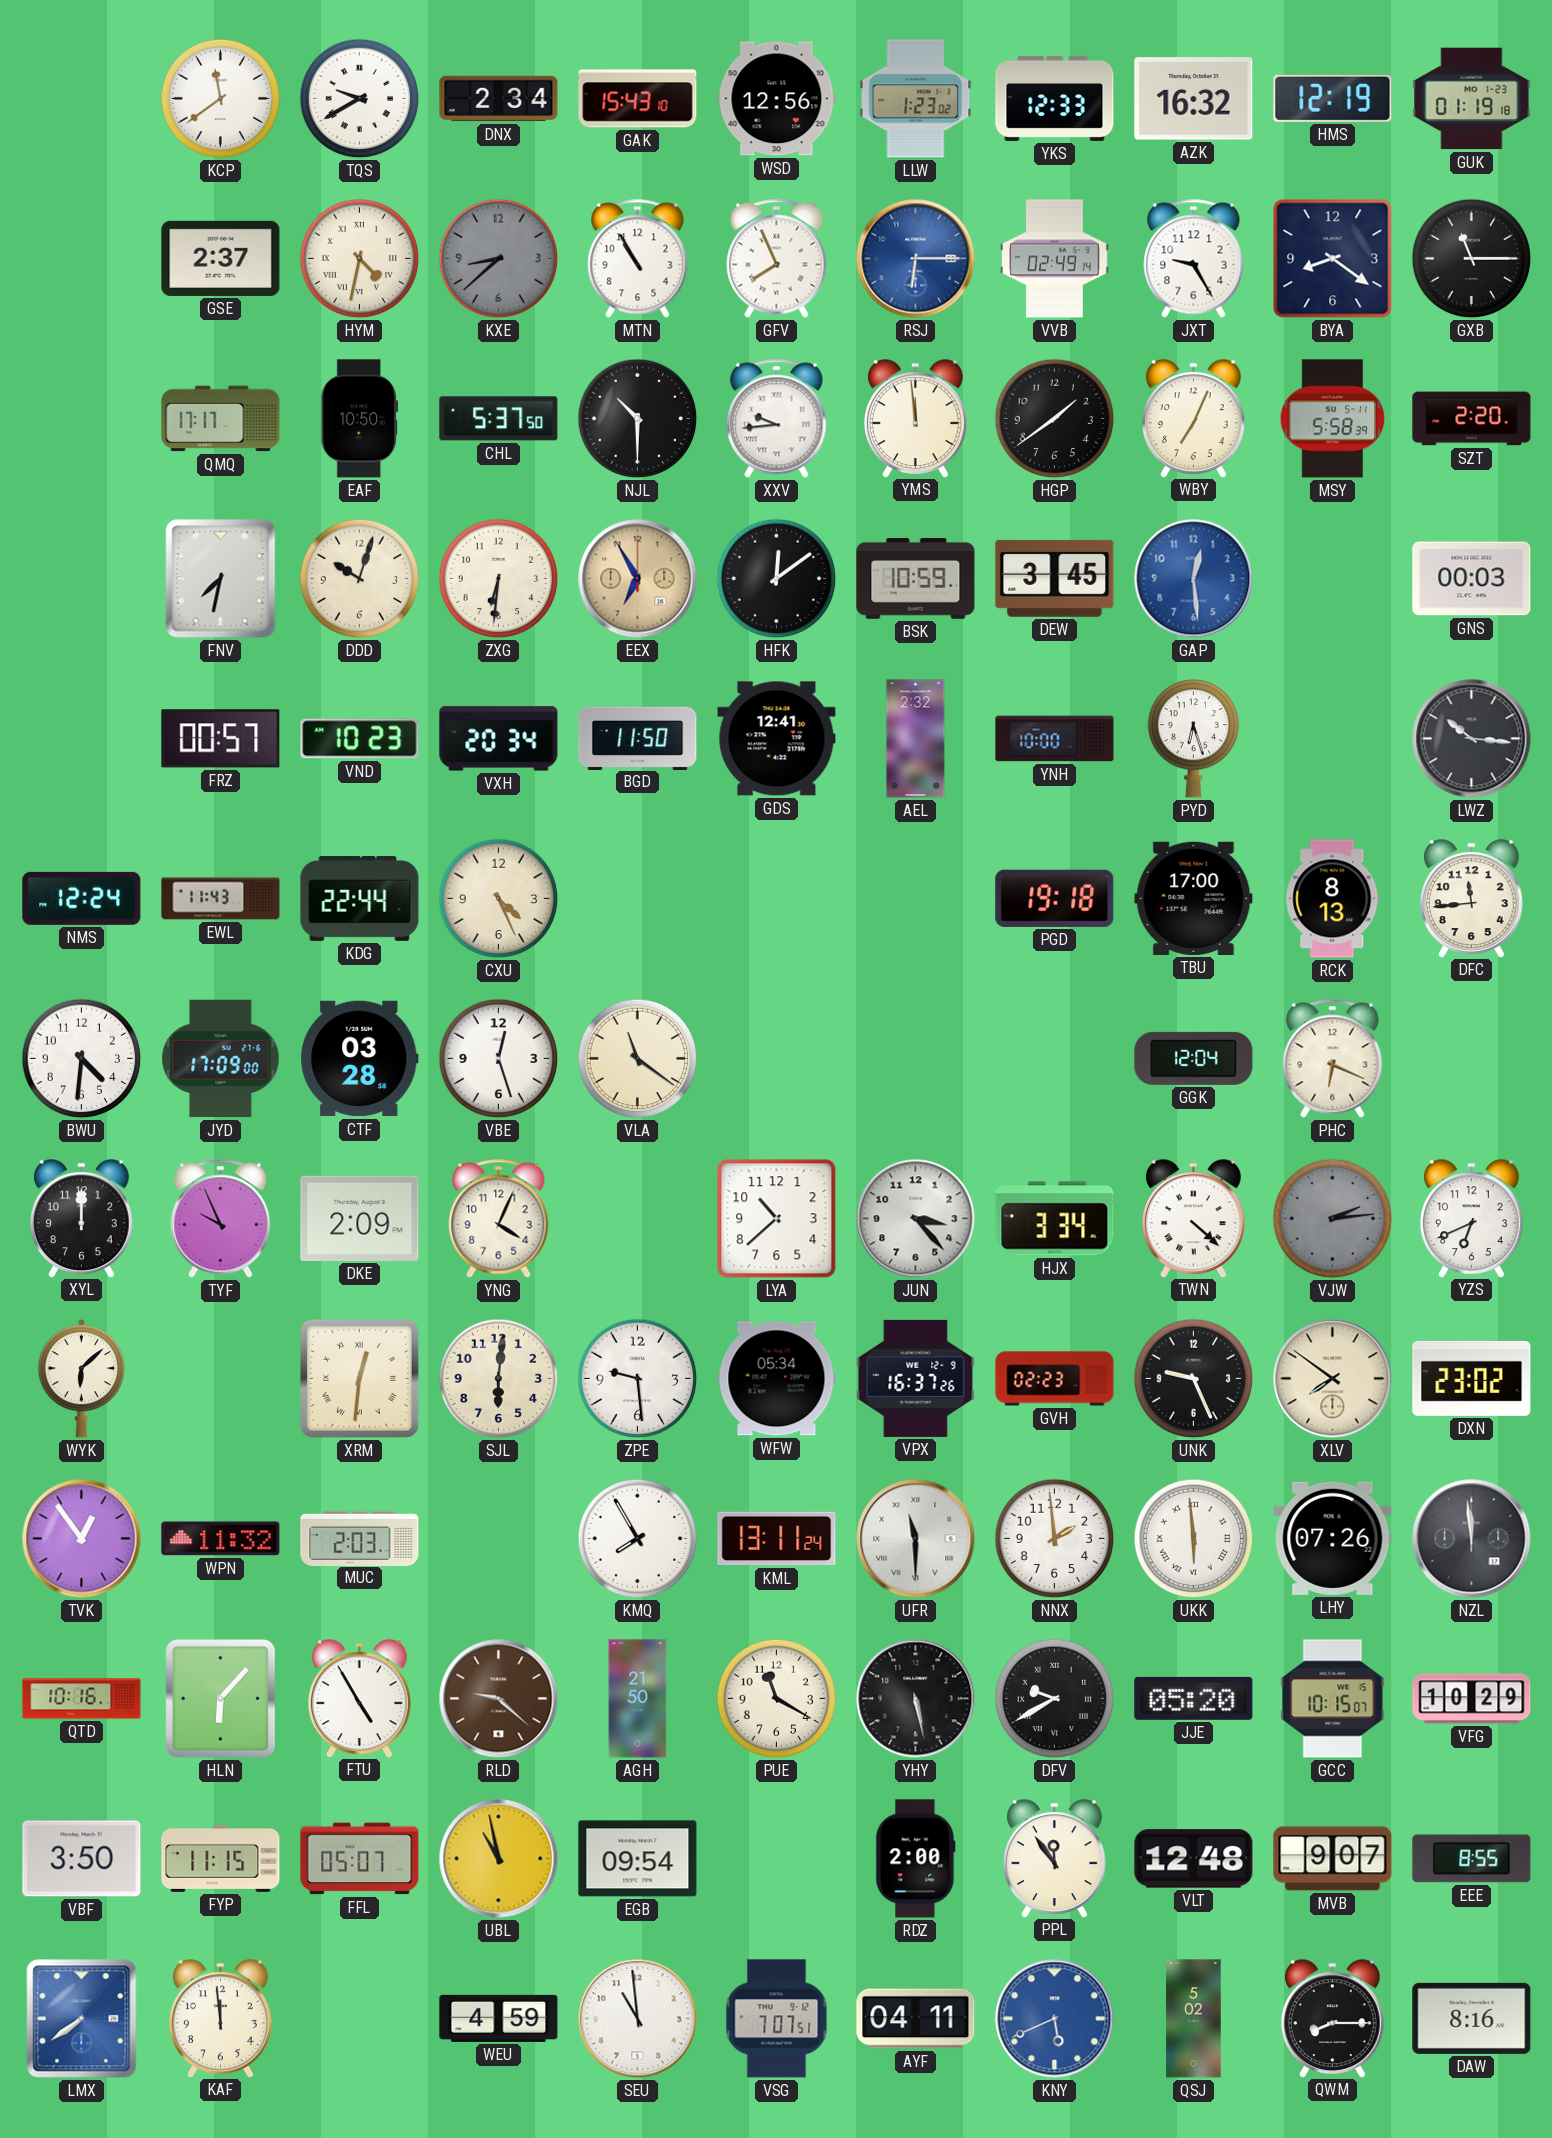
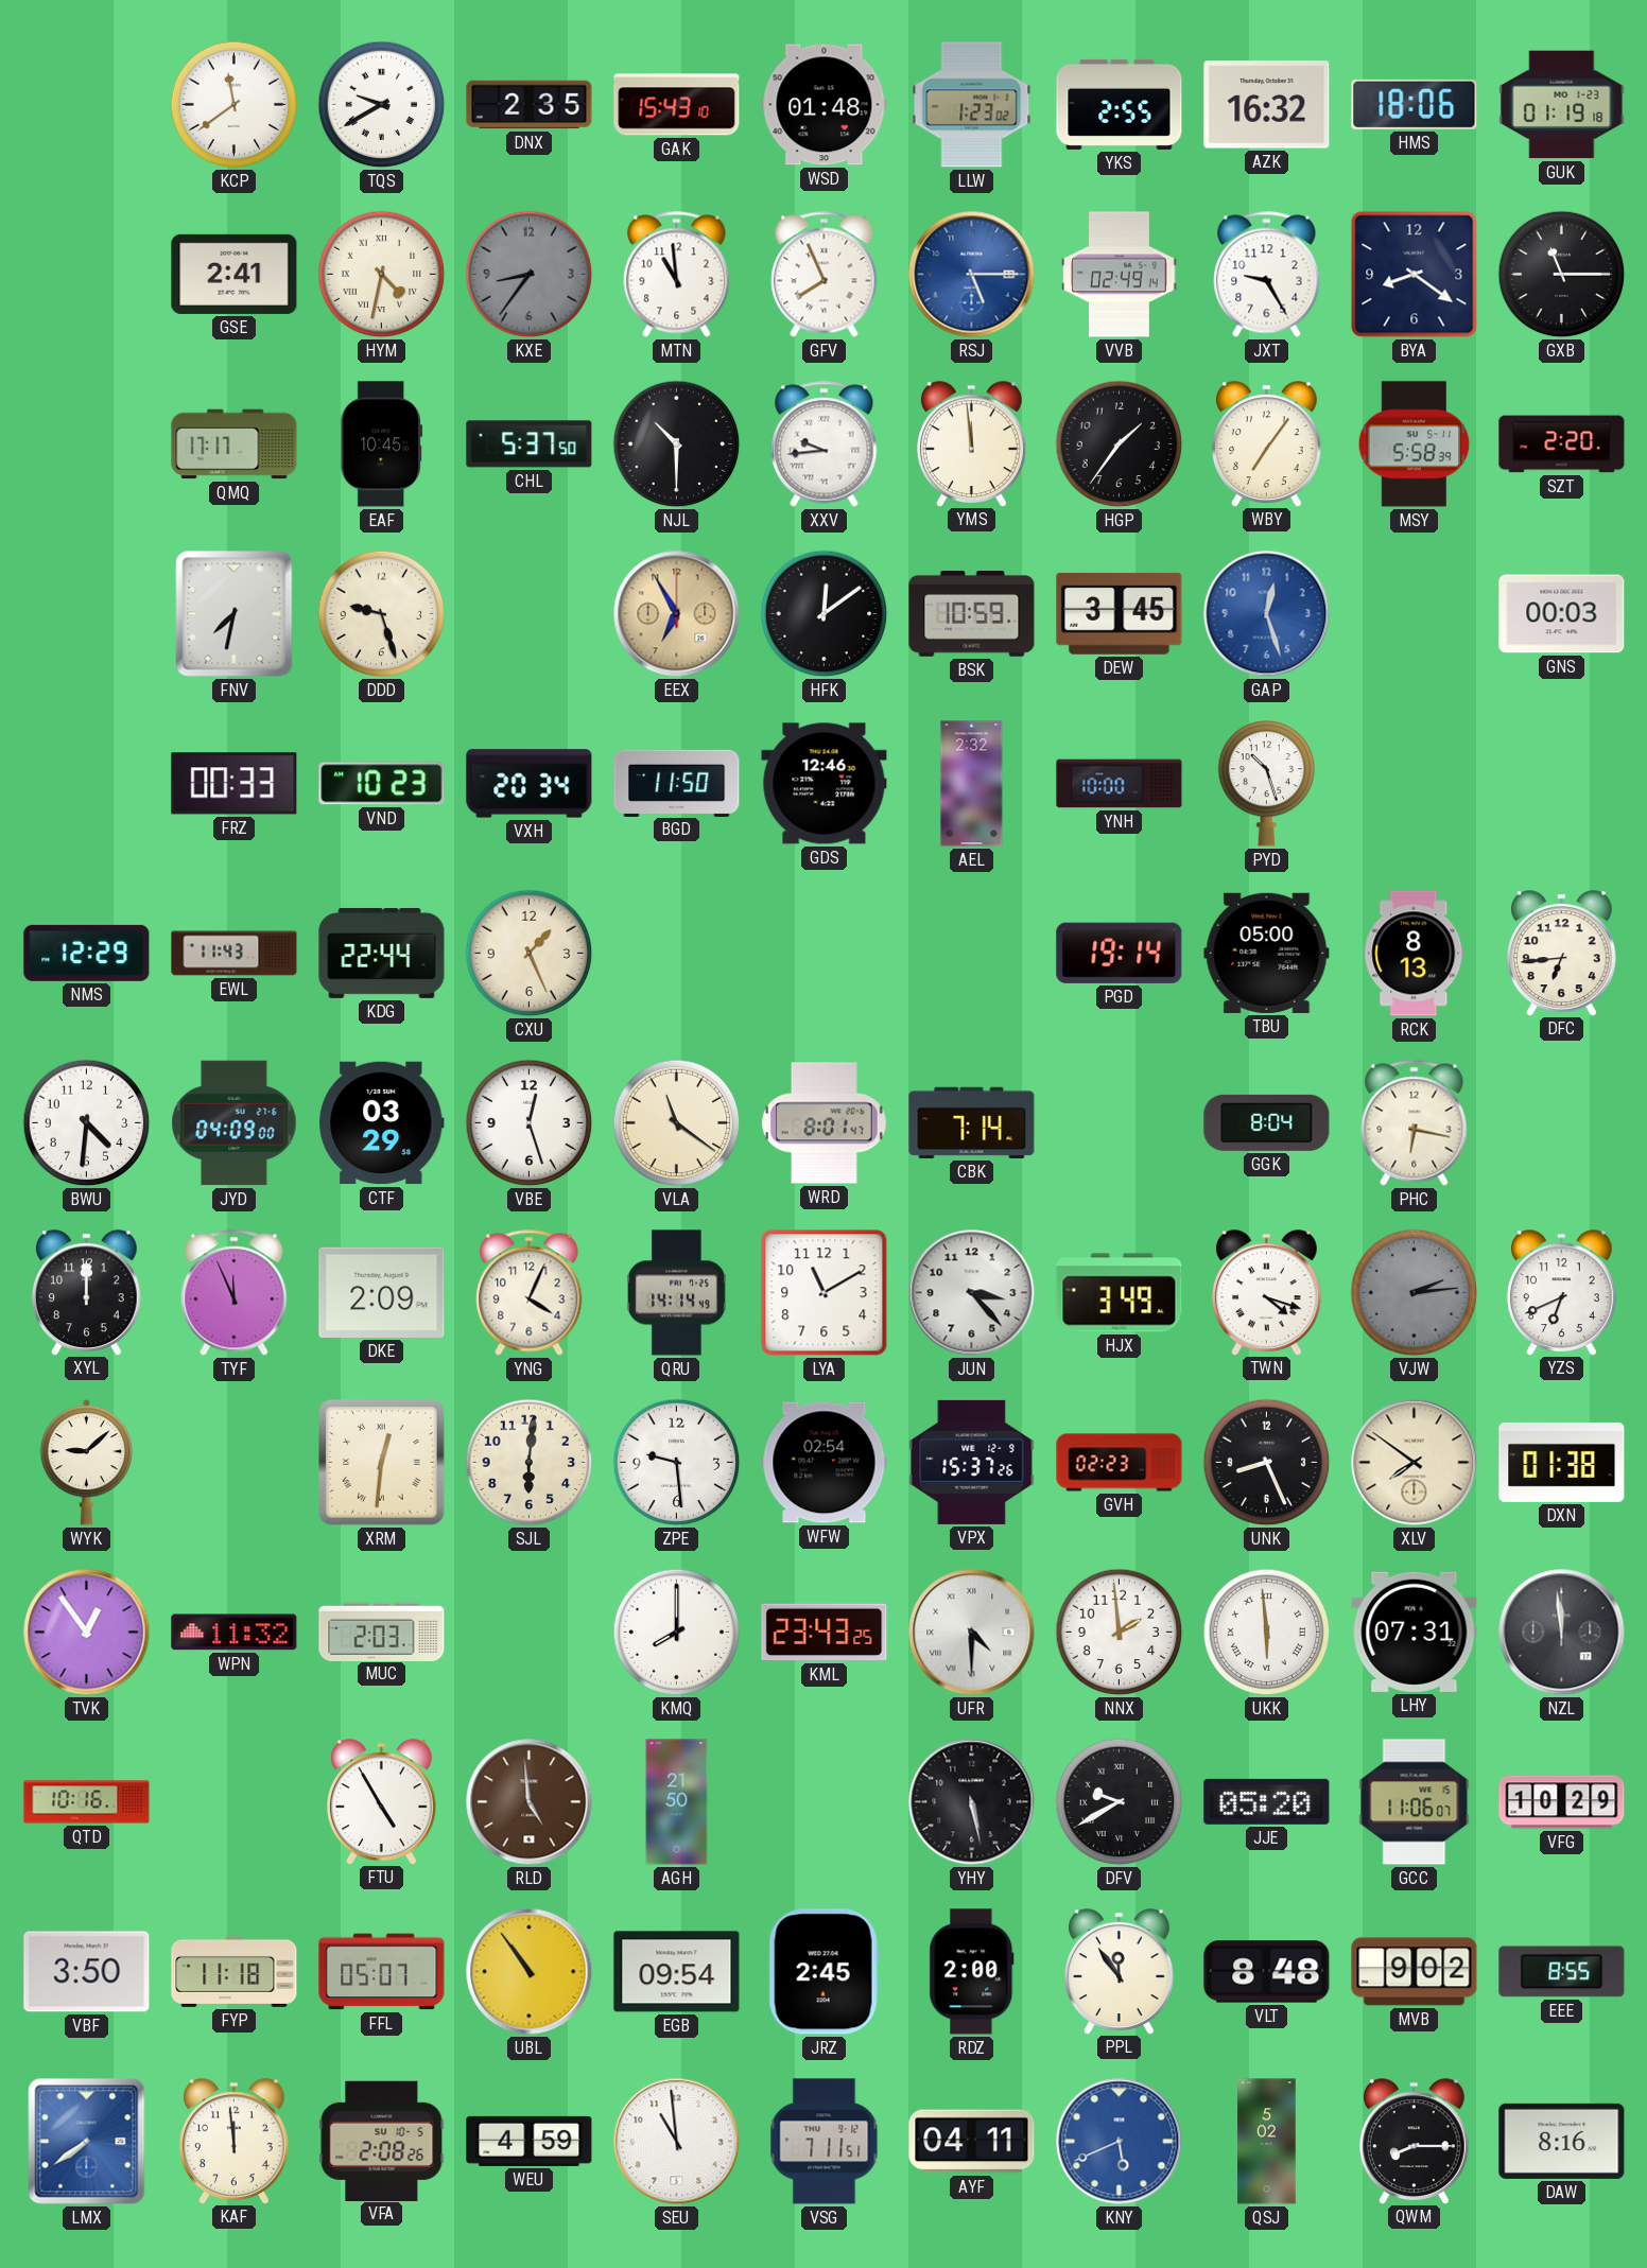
DNX: 2:34 -> 2:35 (530, 105)
WSD: 12:56 -> 01:48 (825, 105)
YKS: 12:33 -> 2:55 (1120, 104)
HMS: 12:19 -> 18:06 (1415, 104)
GSE: 2:37 -> 2:41 (235, 274)
KXE: 8:38 -> 8:36 (530, 275)
MTN: 10:55 -> 10:59 (677, 275)
RSJ: 6:15 -> 5:15 (972, 275)
EAF: 10:50 -> 10:45 (382, 444)
HGP: 1:39 -> 1:36 (1120, 444)
WBY: 7:04 -> 7:06 (1266, 443)
DDD: 10:03 -> 9:27 (382, 614)
ZXG: 6:31 -> none (499, 579)
GAP: 12:29 -> 12:27 (1267, 614)
FRZ: 00:57 -> 00:33 (235, 784)
GDS: 12:41 -> 12:46 (825, 784)
PYD: 6:27 -> 10:27 (1267, 784)
LWZ: 10:16 -> none (1472, 739)
NMS: 12:24 -> 12:29 (87, 953)
CXU: 4:26 -> 1:26 (530, 954)
PGD: 19:18 -> 19:14 (1120, 953)
TBU: 17:00 -> 05:00 (1267, 953)
DFC: 11:44 -> 6:44 (1561, 953)
JYD: 17:09 -> 04:09 (235, 1123)
CTF: 03:28 -> 03:29 (382, 1123)
WRD: none -> 8:01 (825, 1123)
CBK: none -> 7:14 (972, 1122)
GGK: 12:04 -> 8:04 (1267, 1122)
PHC: 6:19 -> 6:17 (1415, 1123)
TYF: 9:56 -> 11:56 (235, 1293)
QRU: none -> 14:14 (677, 1293)
LYA: 10:38 -> 11:10 (825, 1293)
HJX: 3:34 -> 3:49 (1120, 1293)
TWN: 4:22 -> 4:18 (1266, 1292)
WYK: 6:08 -> 9:08 (87, 1462)
WFW: 05:34 -> 02:54 (825, 1463)
VPX: 16:37 -> 15:37 (972, 1462)
UNK: 9:26 -> 8:26 (1267, 1463)
DXN: 23:02 -> 01:38 (1562, 1462)
KMQ: 7:55 -> 8:00 (677, 1633)
KML: 13:11 -> 23:43 (825, 1633)
UFR: 11:30 -> 4:30 (972, 1633)
LHY: 07:26 -> 07:31 (1415, 1632)
HLN: 6:07 -> none (221, 1699)
RLD: 9:22 -> 4:59 (530, 1802)
PUE: 11:20 -> none (777, 1699)
GCC: 10:15 -> 11:06 (1415, 1802)
FYP: 11:15 -> 11:18 (235, 1971)
UBL: 10:58 -> 10:54 (530, 1972)
JRZ: none -> 2:45 (823, 1972)
VLT: 12:48 -> 8:48 (1267, 1972)
MVB: 9:07 -> 9:02 (1415, 1972)
VFA: none -> 2:08 (382, 2141)
VSG: 7:07 -> 7:11 (825, 2142)
